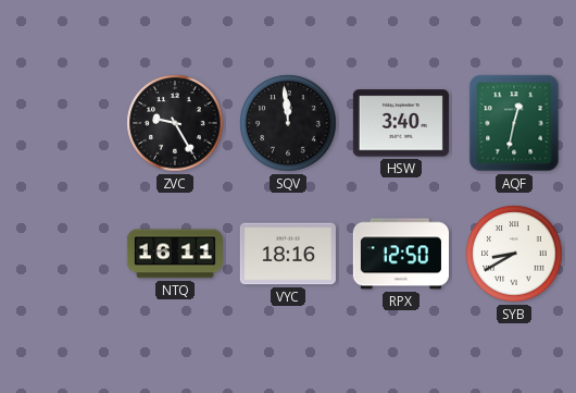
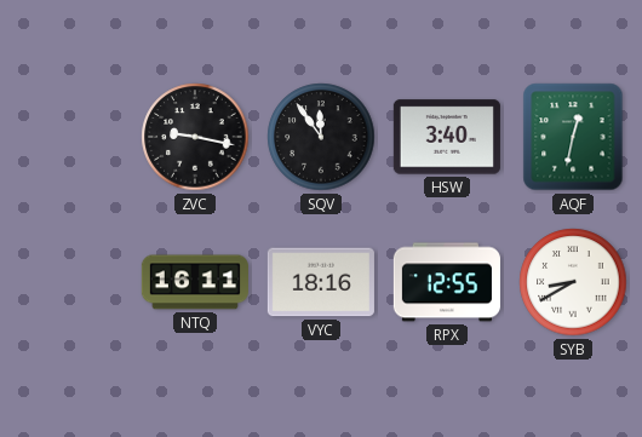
ZVC: 9:25 -> 9:17 (195, 137)
SQV: 11:59 -> 11:54 (321, 137)
RPX: 12:50 -> 12:55 (447, 282)
